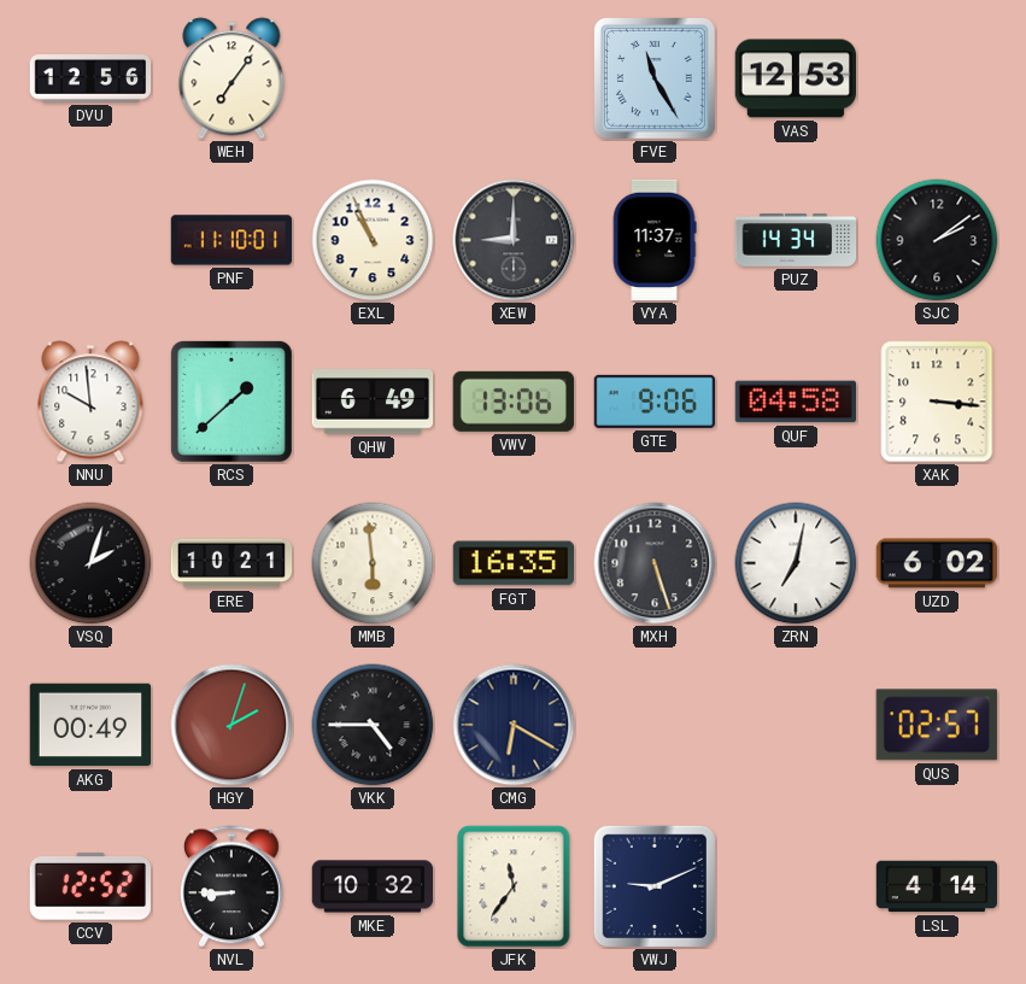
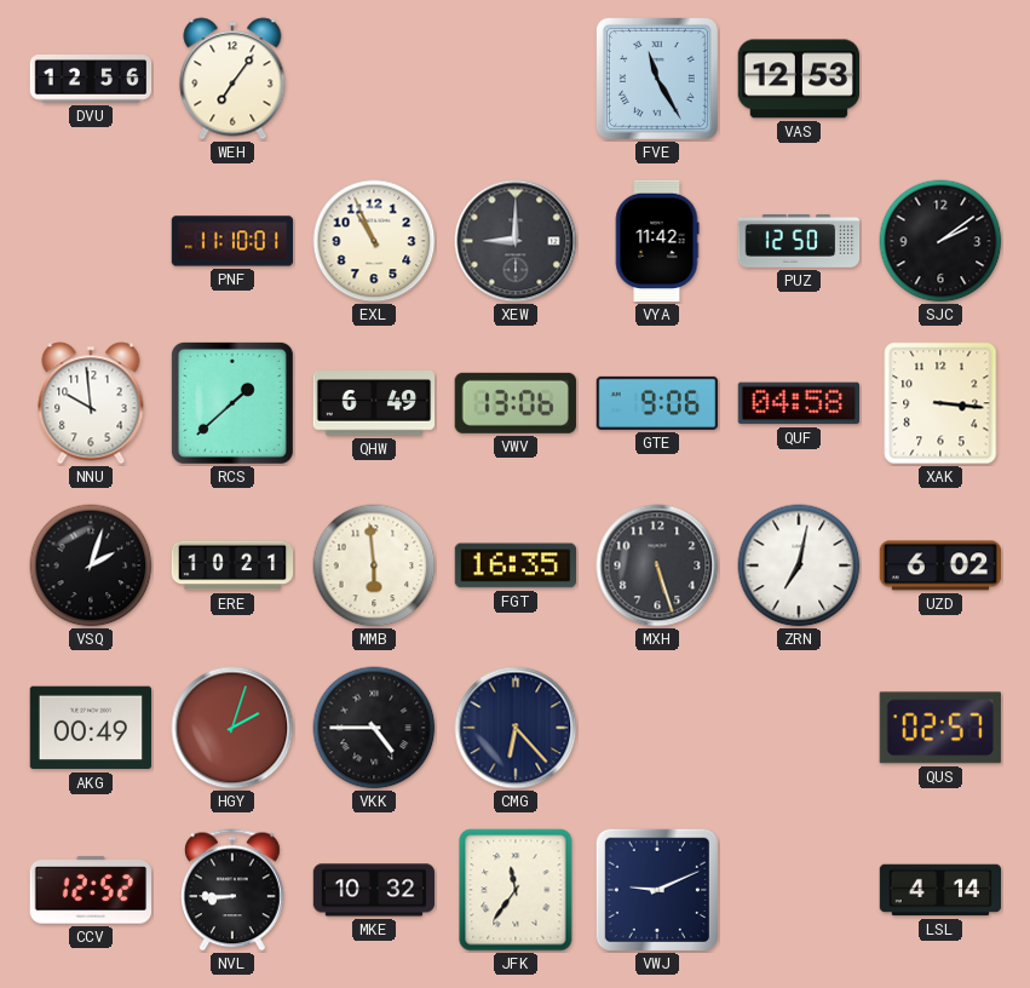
VYA: 11:37 -> 11:42 (657, 241)
PUZ: 14:34 -> 12:50 (799, 242)
CMG: 6:20 -> 6:23 (516, 728)
